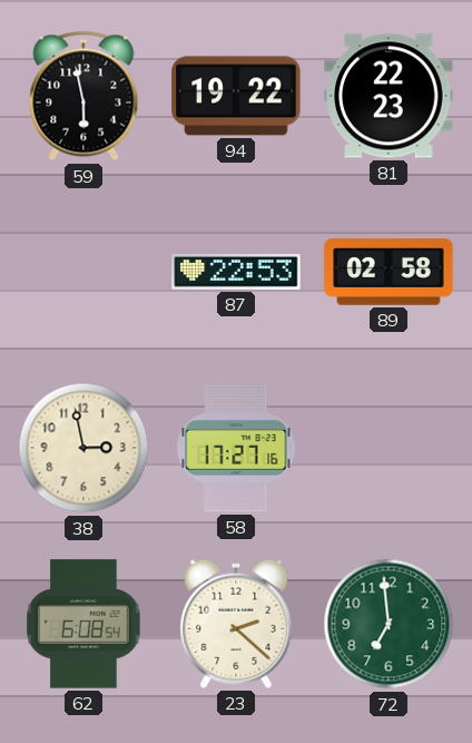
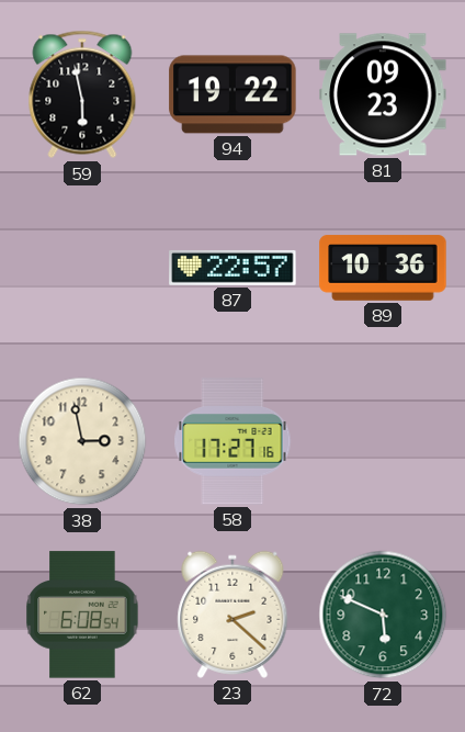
81: 22:23 -> 09:23 (383, 94)
87: 22:53 -> 22:57 (232, 268)
89: 02:58 -> 10:36 (383, 268)
72: 6:59 -> 5:49 (383, 615)
